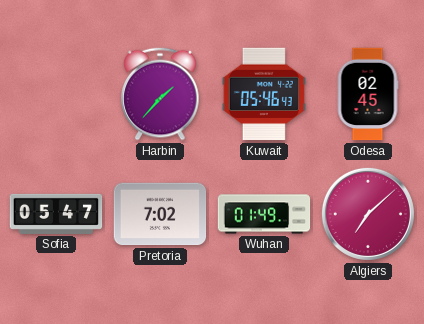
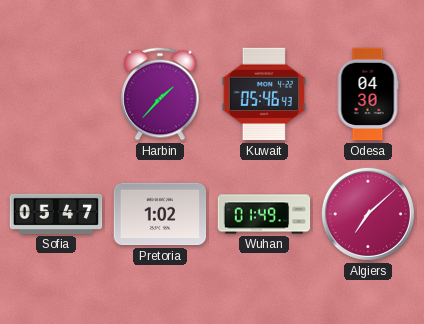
Odesa: 02:45 -> 04:30 (368, 94)
Pretoria: 7:02 -> 1:02 (160, 214)
